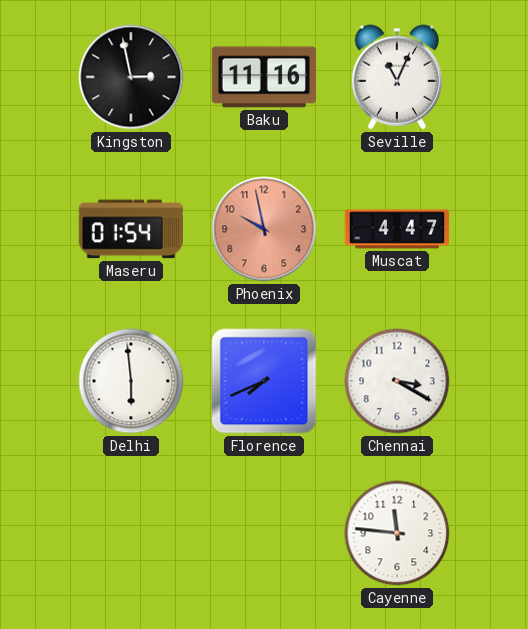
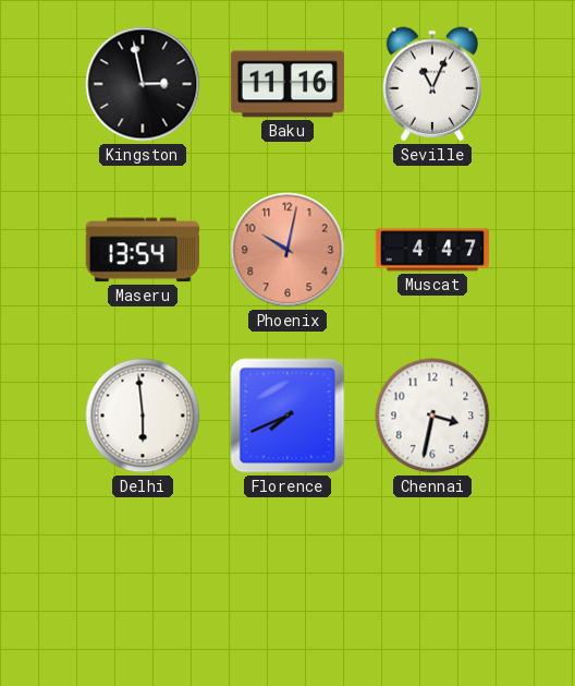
Maseru: 01:54 -> 13:54 (143, 250)
Phoenix: 9:58 -> 10:02 (287, 250)
Chennai: 3:20 -> 3:32 (432, 416)
Cayenne: 11:46 -> none (397, 533)
